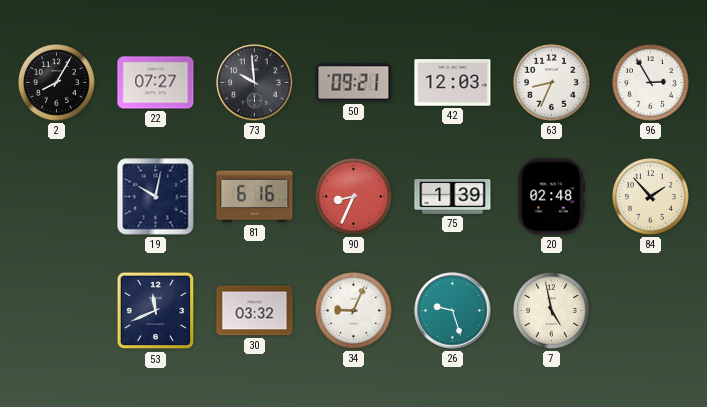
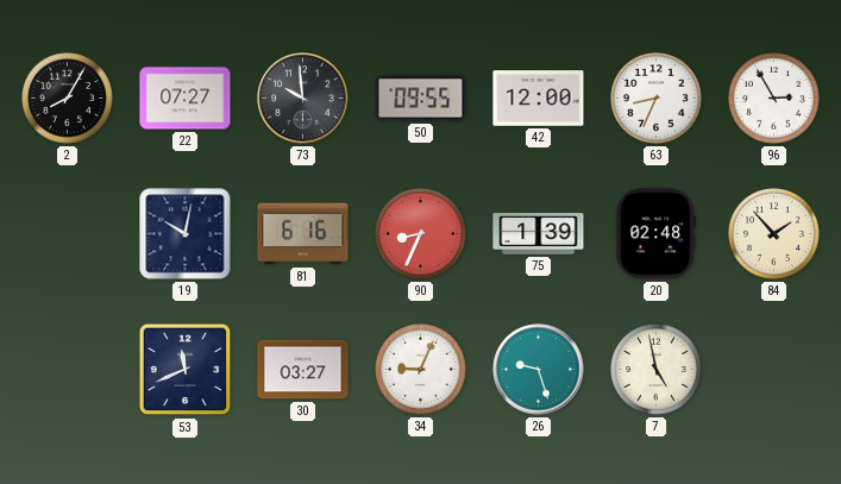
50: 09:21 -> 09:55 (421, 99)
42: 12:03 -> 12:00 (539, 99)
30: 03:32 -> 03:27 (303, 370)
